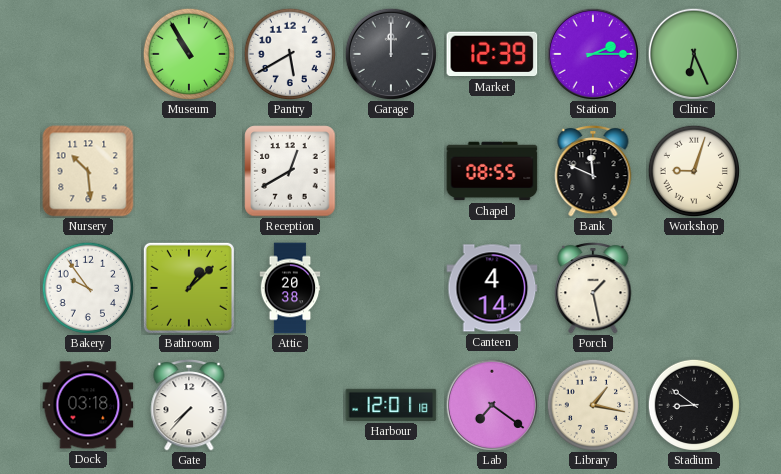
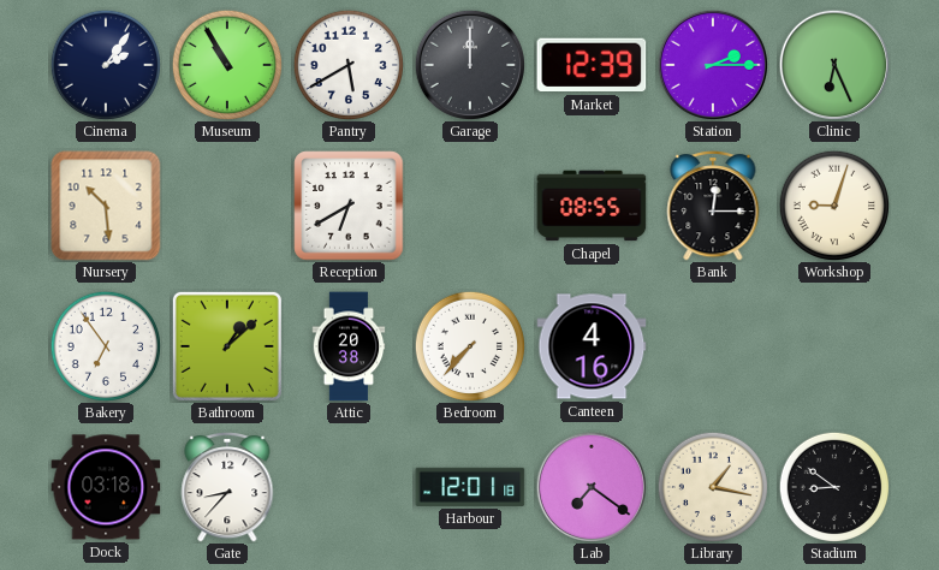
Cinema: none -> 2:06 (105, 64)
Reception: 12:40 -> 6:40 (349, 206)
Bank: 11:49 -> 12:15 (713, 207)
Bakery: 9:54 -> 6:54 (105, 345)
Bedroom: none -> 7:37 (469, 345)
Canteen: 4:14 -> 4:16 (592, 346)
Porch: 1:28 -> none (593, 289)
Gate: 7:37 -> 8:37 (227, 488)
